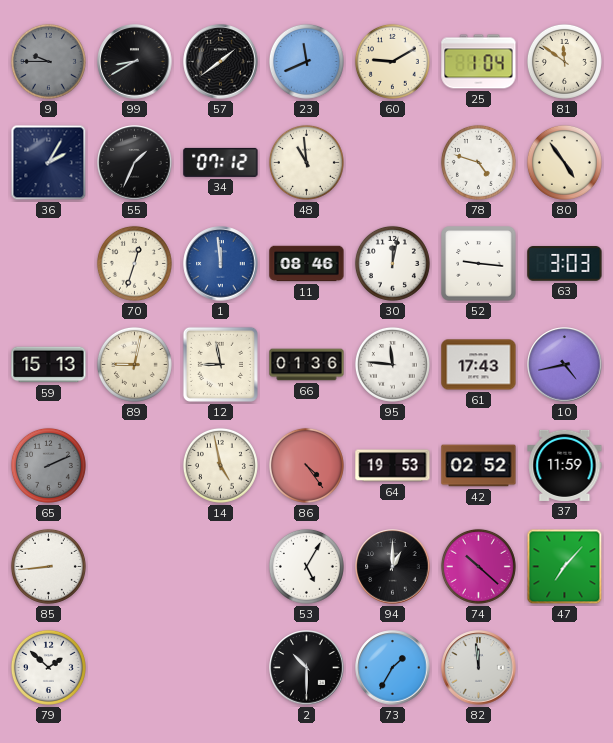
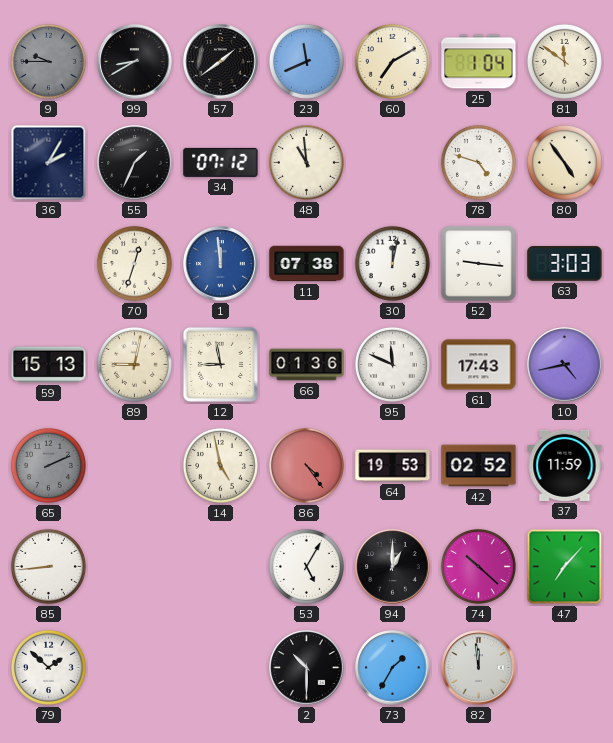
60: 9:10 -> 7:10 (392, 61)
11: 08:46 -> 07:38 (307, 264)
95: 11:46 -> 11:49 (392, 364)
